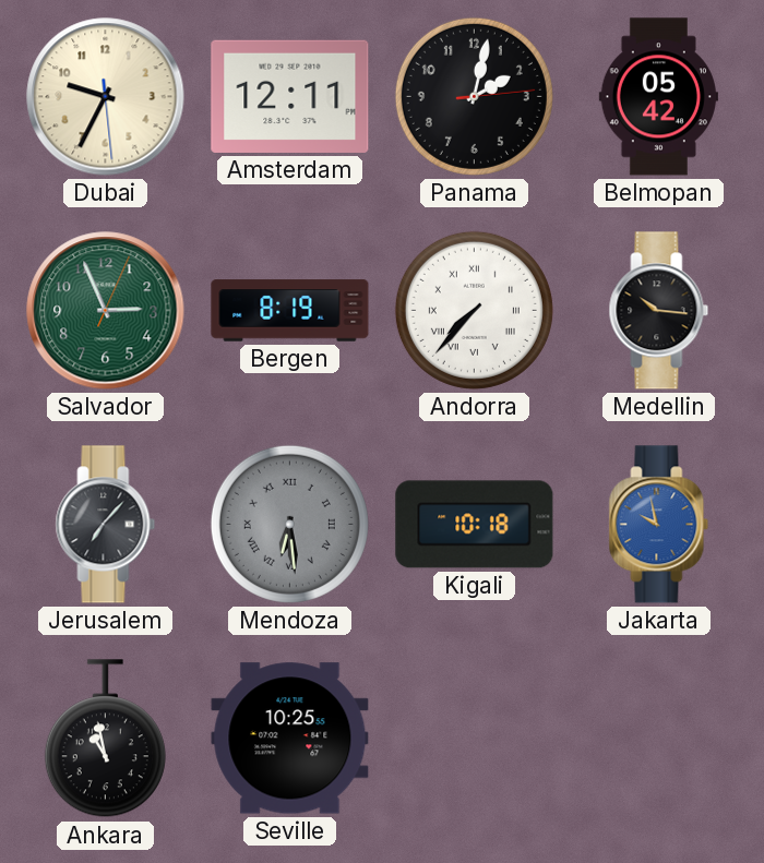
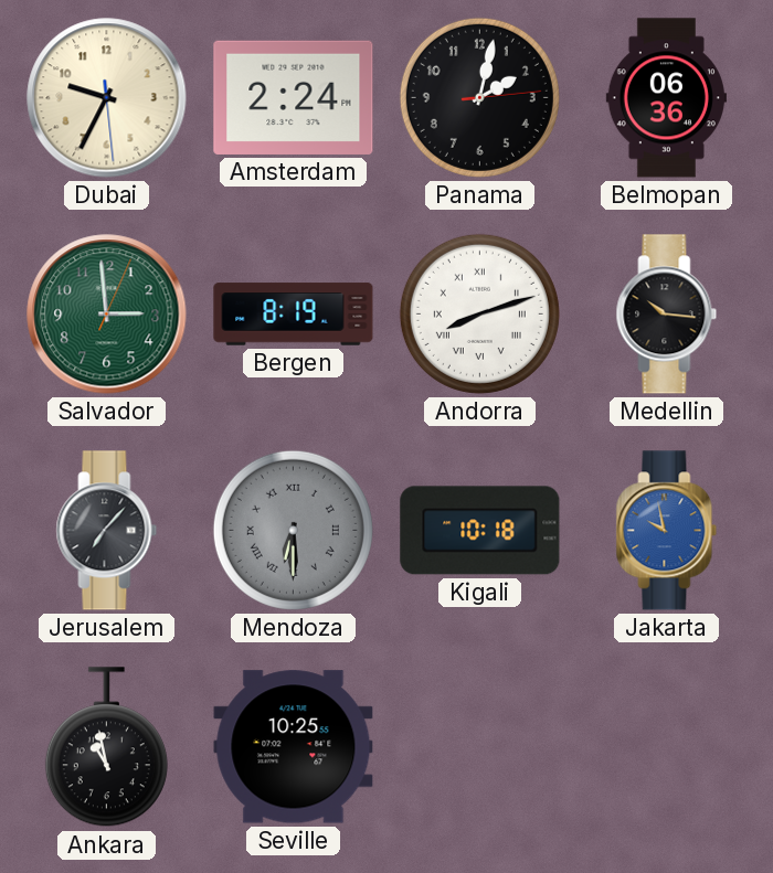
Amsterdam: 12:11 -> 2:24 (294, 97)
Belmopan: 05:42 -> 06:36 (666, 98)
Salvador: 2:56 -> 2:59 (107, 315)
Andorra: 7:37 -> 8:12 (479, 313)
Mendoza: 6:29 -> 6:30 (293, 530)
